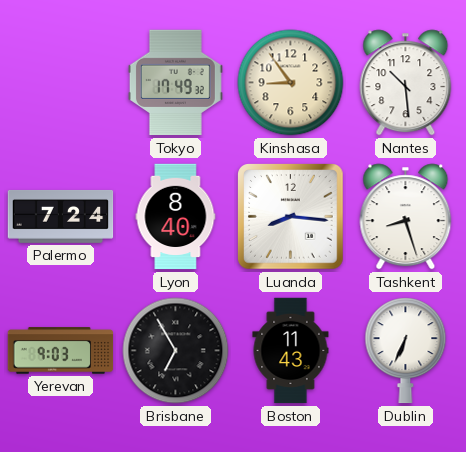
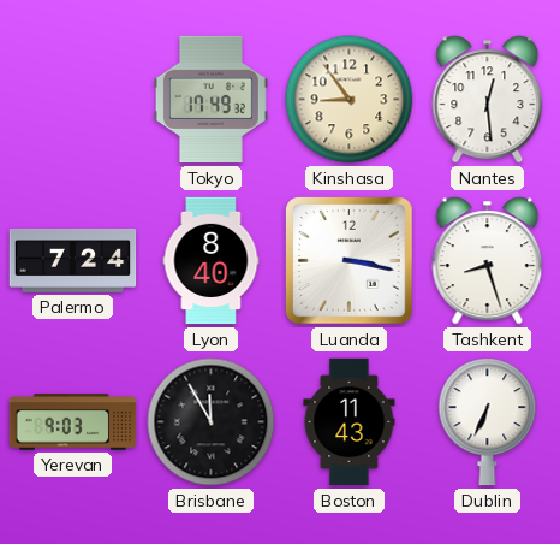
Nantes: 10:29 -> 12:29 (488, 100)
Luanda: 8:16 -> 3:17 (350, 261)
Brisbane: 6:55 -> 11:55 (212, 422)
